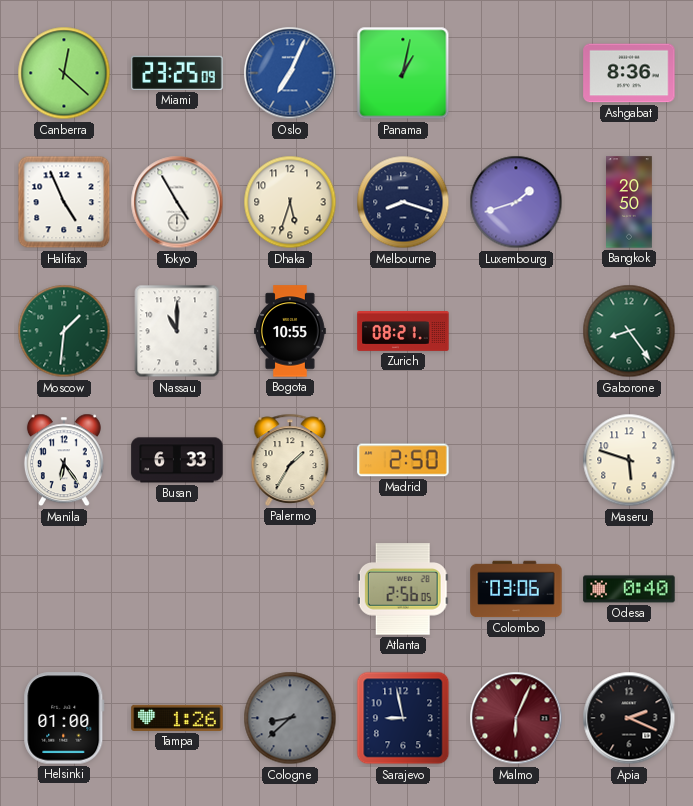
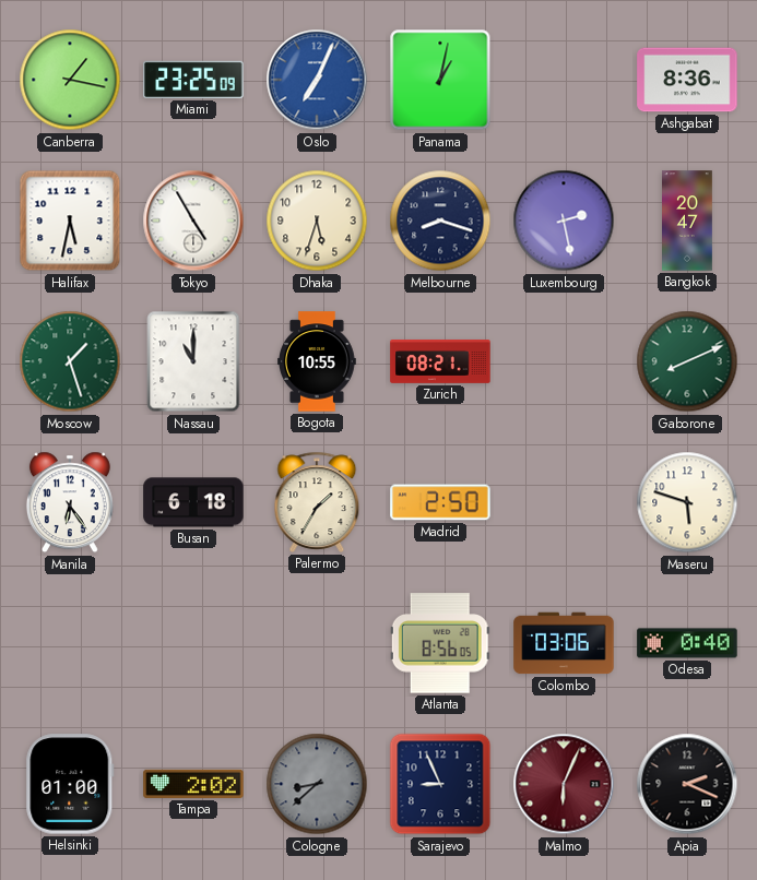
Canberra: 12:22 -> 1:17 (70, 80)
Halifax: 4:56 -> 5:32 (70, 221)
Luxembourg: 1:42 -> 2:28 (564, 221)
Bangkok: 20:50 -> 20:47 (688, 221)
Moscow: 1:31 -> 1:27 (70, 361)
Gaborone: 8:24 -> 8:11 (687, 361)
Busan: 6:33 -> 6:18 (193, 502)
Atlanta: 2:56 -> 8:56 (440, 643)
Tampa: 1:26 -> 2:02 (193, 784)
Sarajevo: 8:58 -> 8:56 (440, 784)
